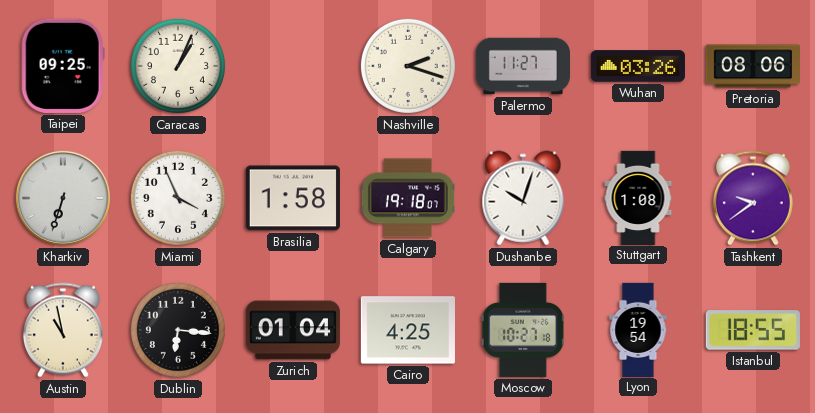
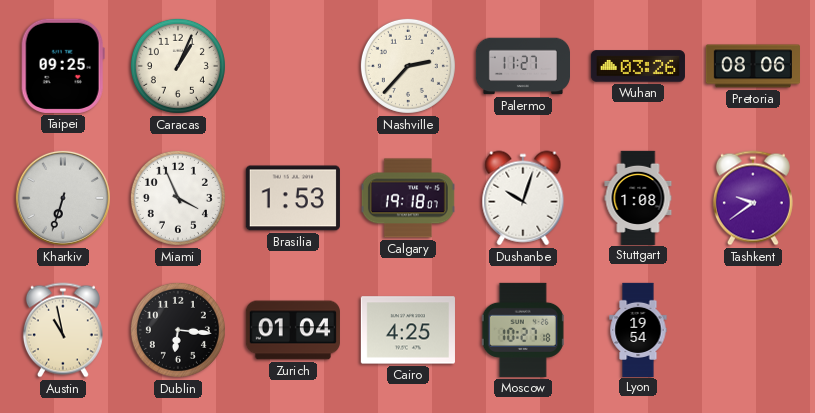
Nashville: 2:18 -> 2:37 (408, 66)
Brasilia: 1:58 -> 1:53 (293, 198)
Istanbul: 18:55 -> none (753, 330)
